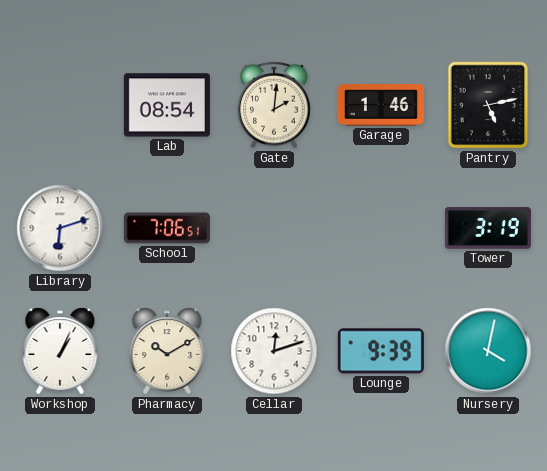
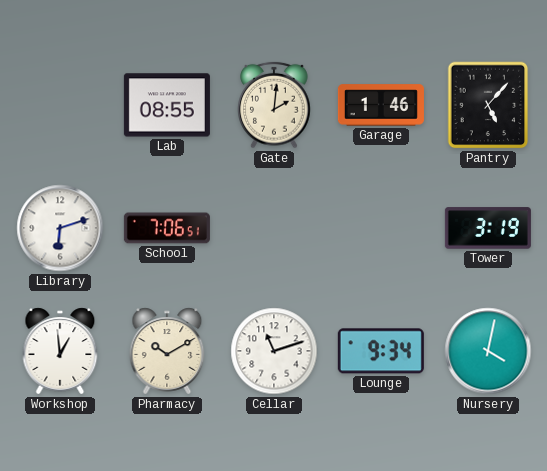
Lab: 08:54 -> 08:55 (167, 105)
Pantry: 5:13 -> 5:07 (488, 105)
Workshop: 1:04 -> 12:59 (60, 351)
Cellar: 12:12 -> 11:12 (274, 351)
Lounge: 9:39 -> 9:34 (381, 351)
